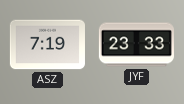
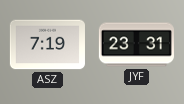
JYF: 23:33 -> 23:31 (136, 45)
